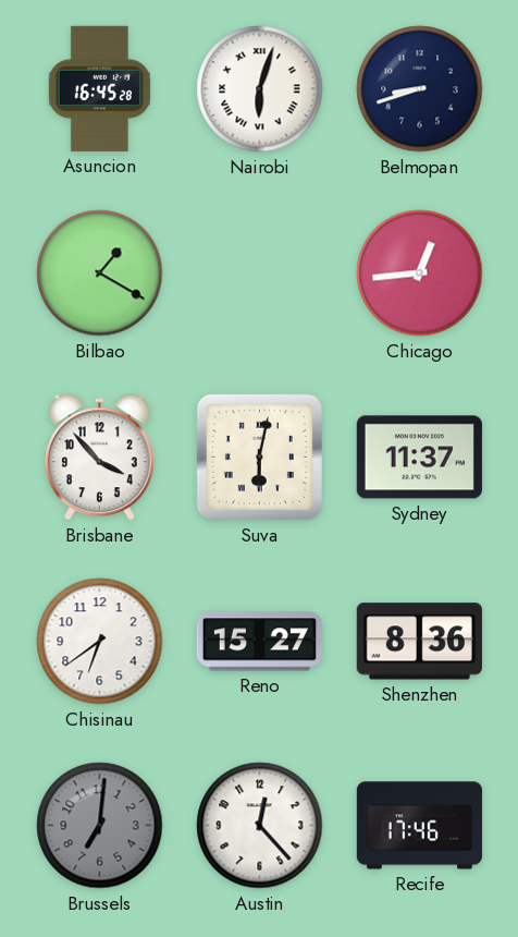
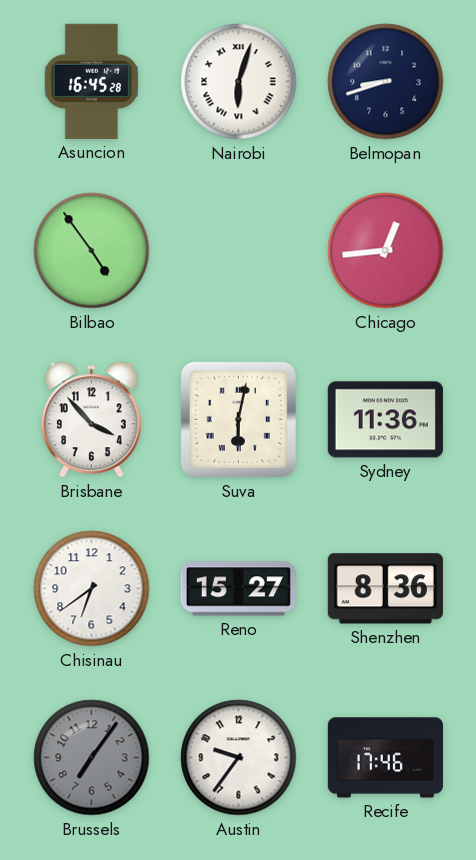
Bilbao: 1:20 -> 4:54 (92, 251)
Sydney: 11:37 -> 11:36 (385, 420)
Brussels: 7:01 -> 7:06 (92, 758)
Austin: 12:23 -> 9:36 (239, 758)
